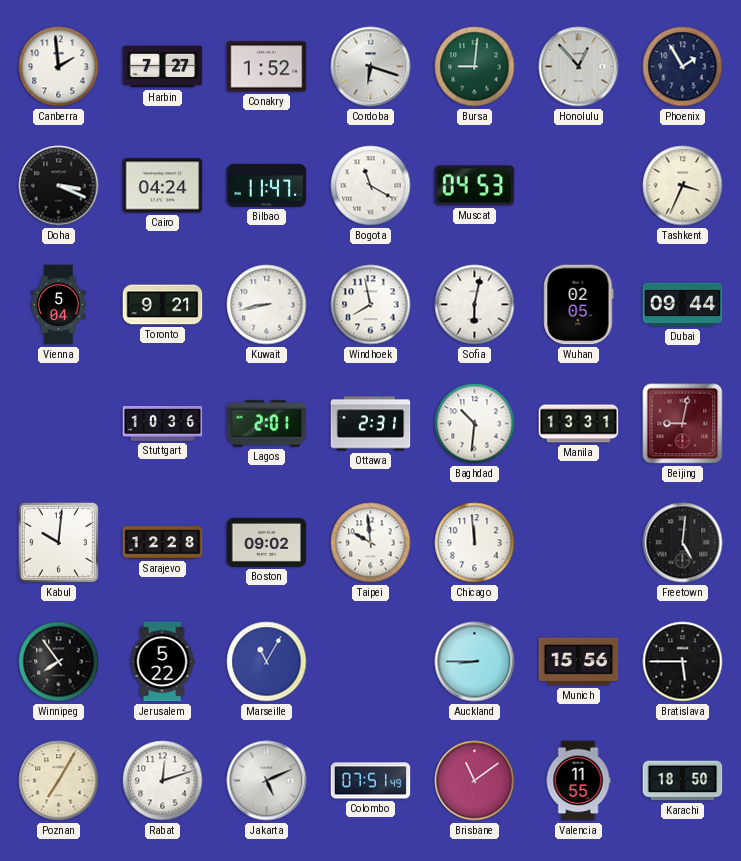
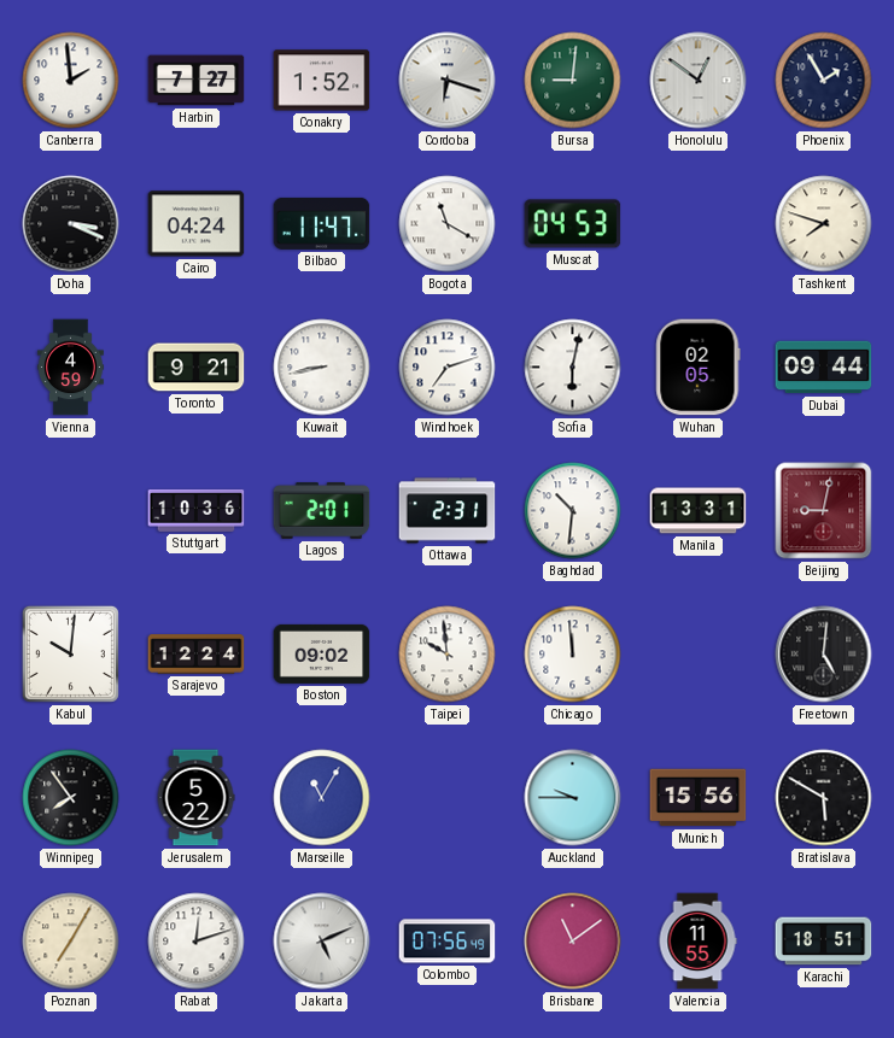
Honolulu: 12:53 -> 12:51 (699, 81)
Tashkent: 3:34 -> 7:48 (824, 224)
Vienna: 5:04 -> 4:59 (70, 368)
Windhoek: 7:58 -> 7:12 (448, 368)
Sarajevo: 12:28 -> 12:24 (197, 655)
Auckland: 8:45 -> 9:45 (573, 798)
Bratislava: 5:45 -> 5:50 (824, 798)
Colombo: 07:51 -> 07:56 (448, 942)
Karachi: 18:50 -> 18:51 (824, 942)
